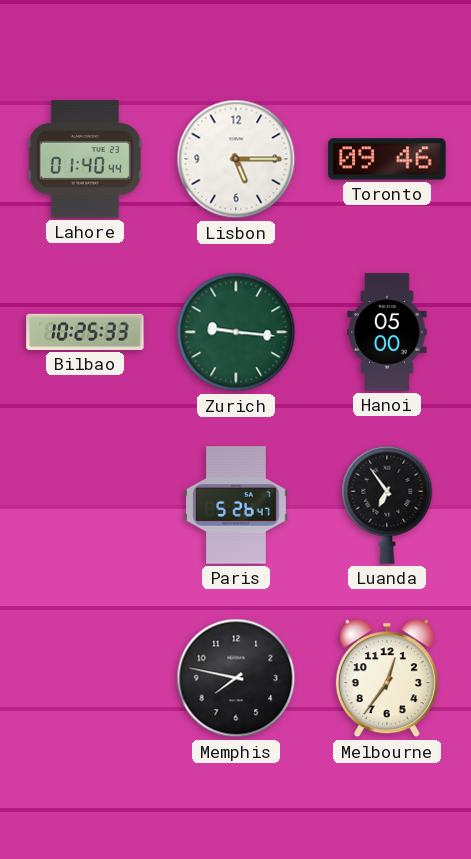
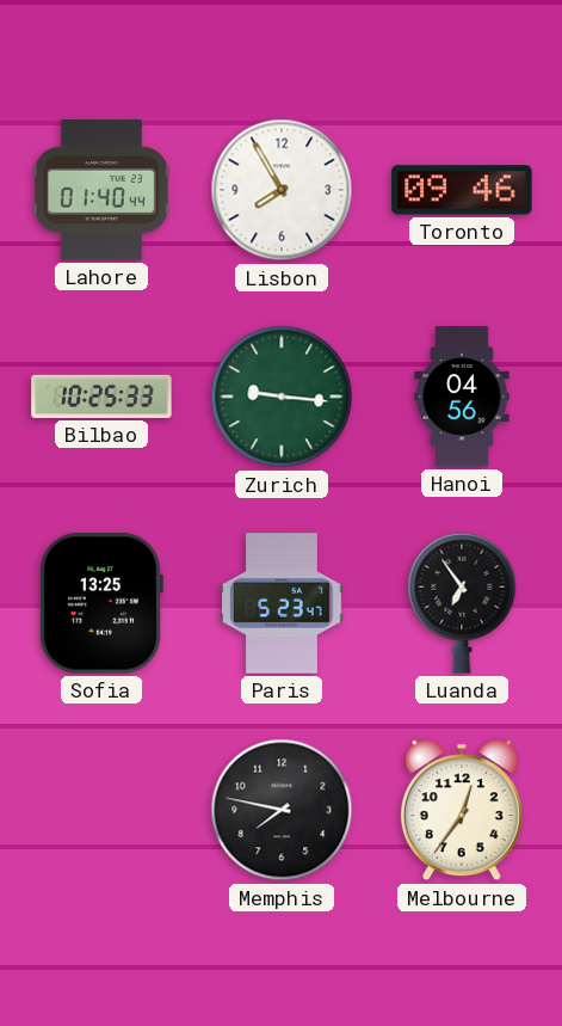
Lisbon: 5:15 -> 7:55 (282, 190)
Hanoi: 05:00 -> 04:56 (462, 397)
Sofia: none -> 13:25 (100, 603)
Paris: 5:26 -> 5:23 (282, 603)
